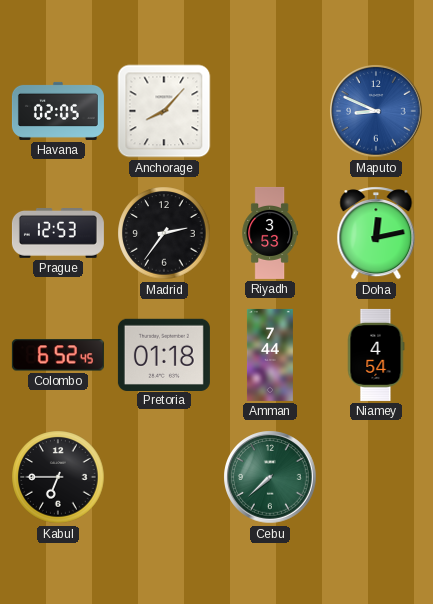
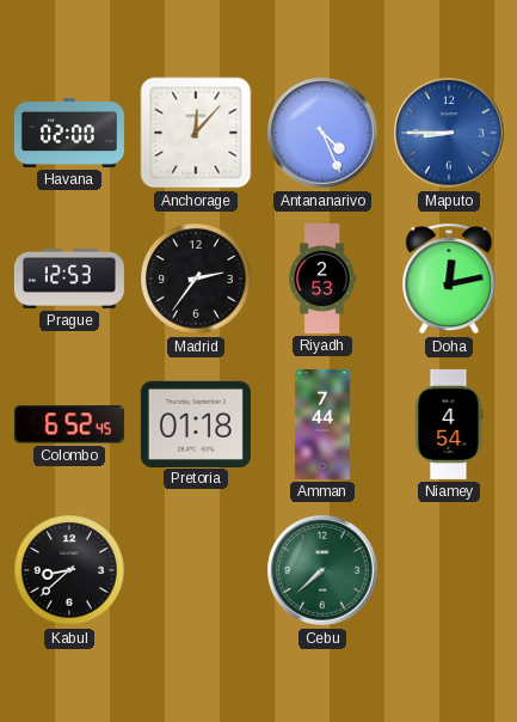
Havana: 02:05 -> 02:00 (69, 133)
Anchorage: 8:07 -> 12:07 (196, 133)
Antananarivo: none -> 4:26 (322, 133)
Maputo: 8:49 -> 8:45 (449, 133)
Riyadh: 3:53 -> 2:53 (322, 279)
Kabul: 6:45 -> 8:38 (69, 570)
